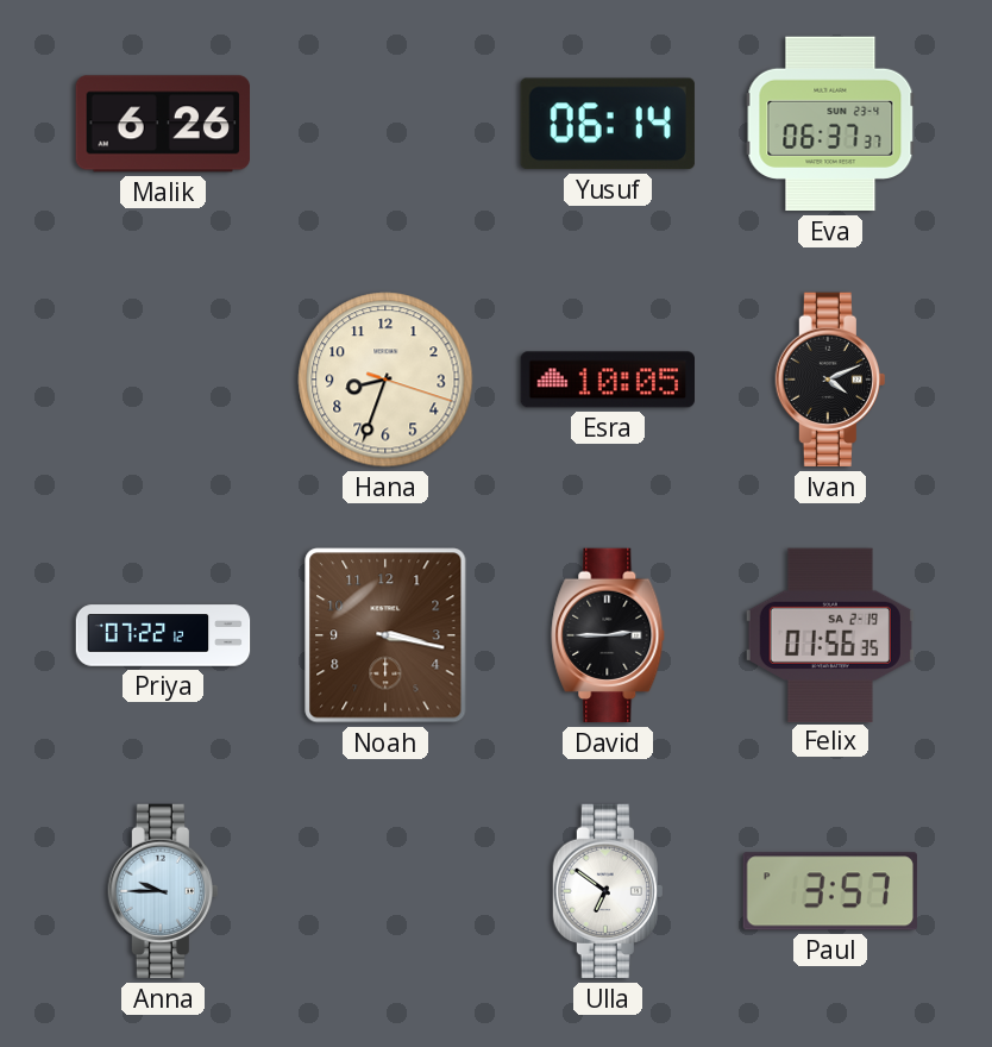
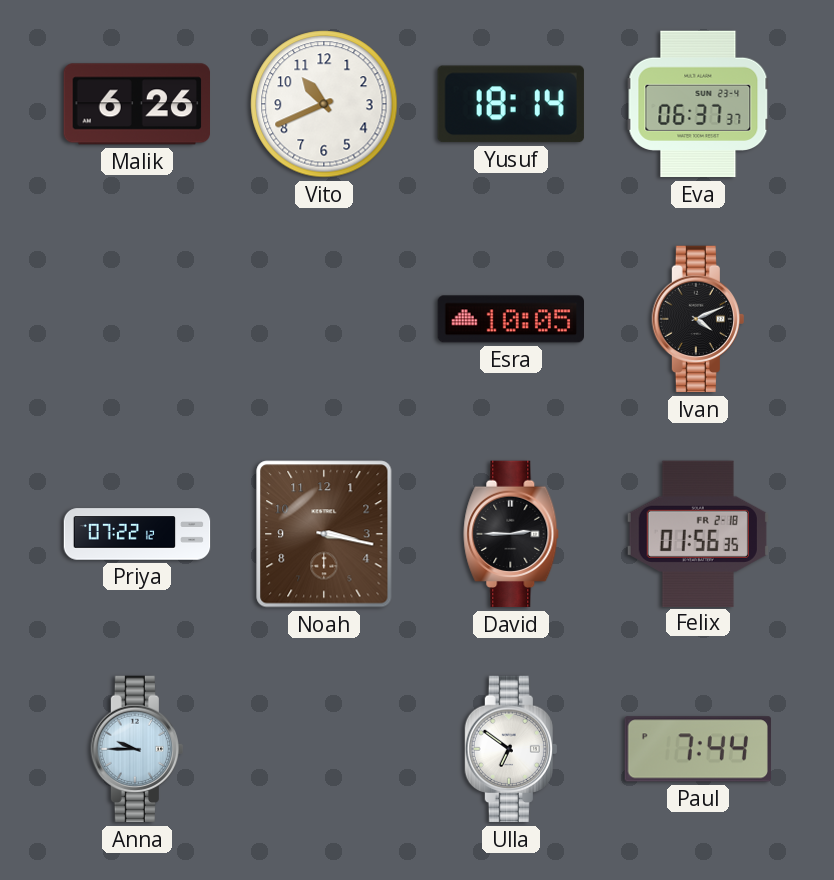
Vito: none -> 10:41 (324, 104)
Yusuf: 06:14 -> 18:14 (511, 104)
Hana: 8:33 -> none (385, 380)
Felix date: SA 2-19 -> FR 2-18 (698, 533)
Paul: 3:57 -> 7:44 (698, 749)
